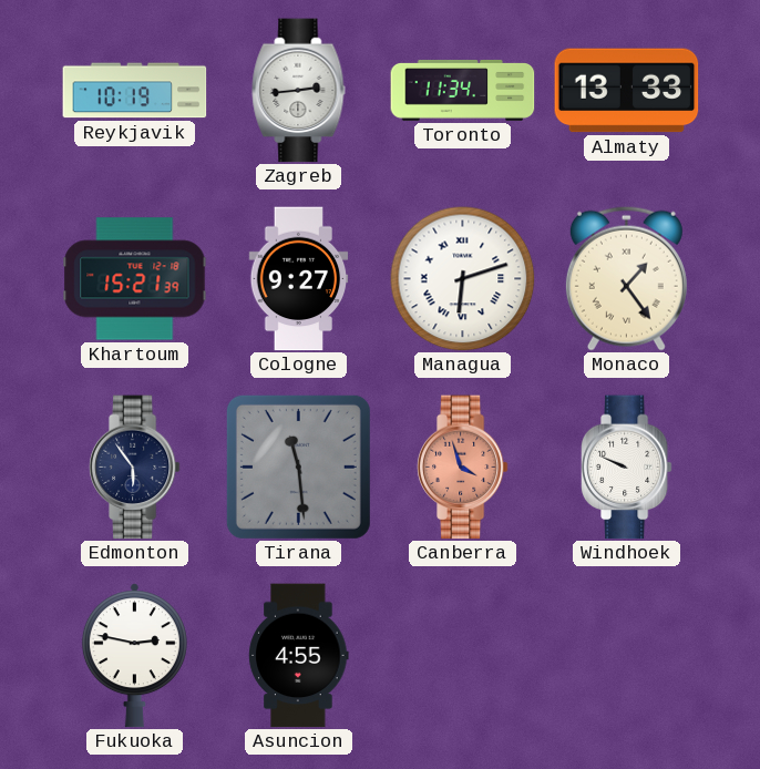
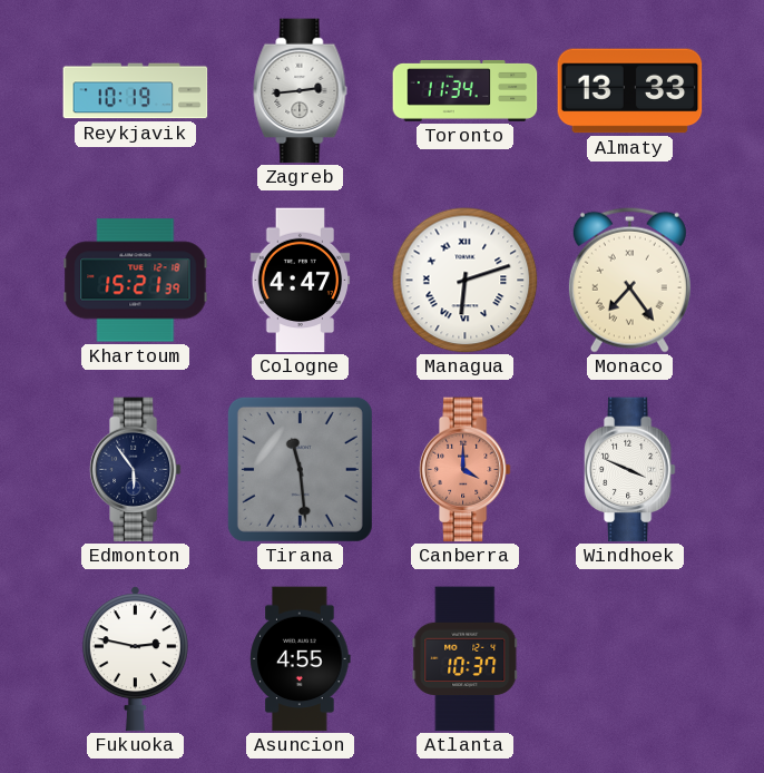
Cologne: 9:27 -> 4:47 (301, 281)
Monaco: 1:24 -> 7:24 (629, 280)
Canberra: 3:57 -> 4:00 (464, 470)
Windhoek: 9:49 -> 3:49 (629, 470)
Atlanta: none -> 10:37 (466, 659)
